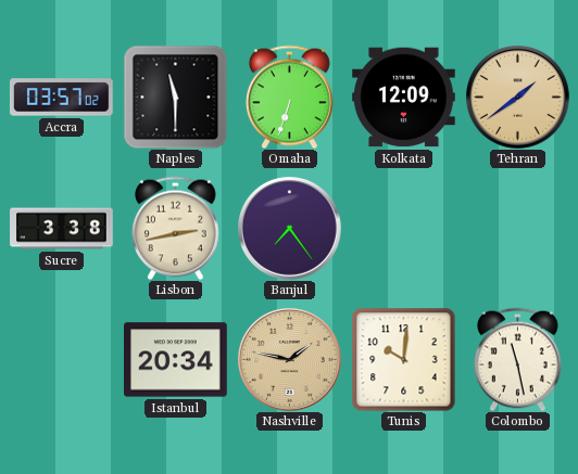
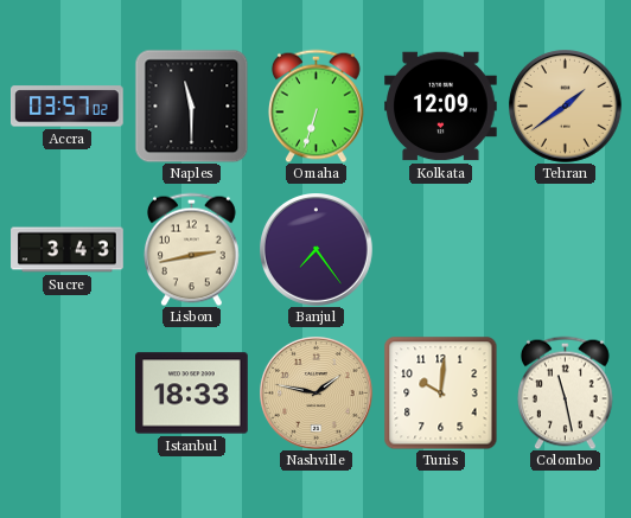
Sucre: 3:38 -> 3:43 (68, 250)
Istanbul: 20:34 -> 18:33 (192, 394)
